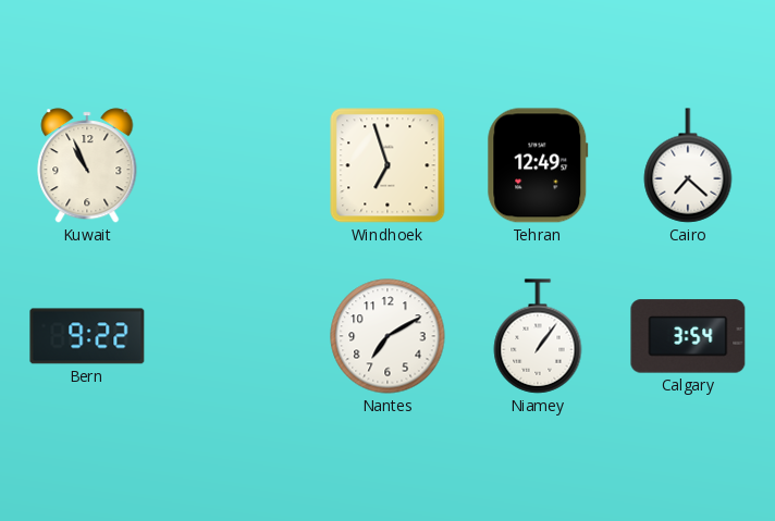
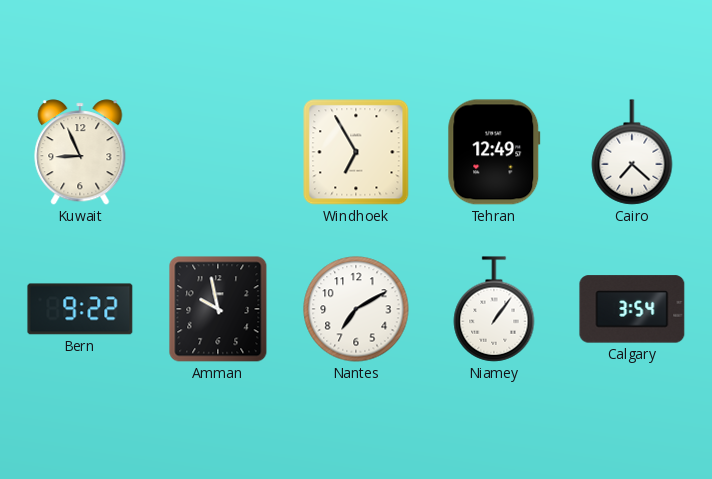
Kuwait: 10:56 -> 8:56 (80, 152)
Windhoek: 6:57 -> 6:55 (356, 152)
Amman: none -> 9:58 (218, 309)
